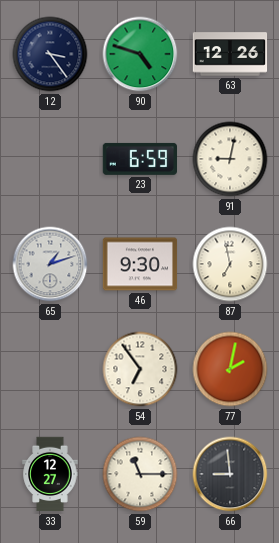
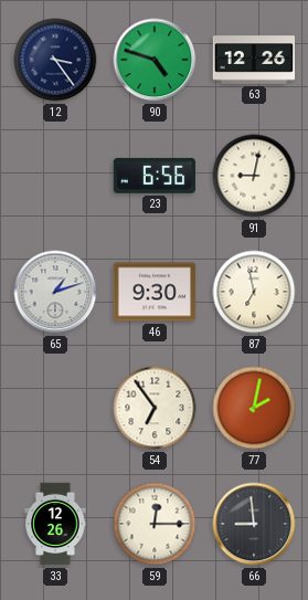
23: 6:59 -> 6:56 (153, 176)
33: 12:27 -> 12:26 (55, 524)
59: 11:15 -> 12:15 (155, 524)
